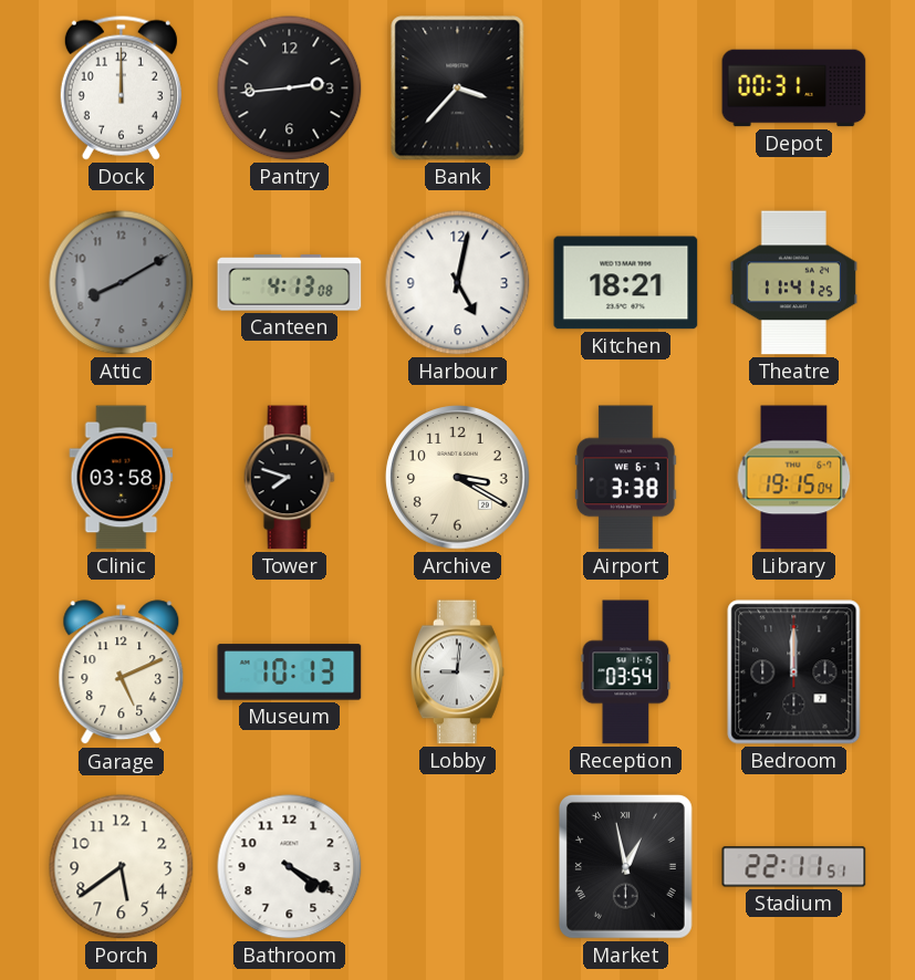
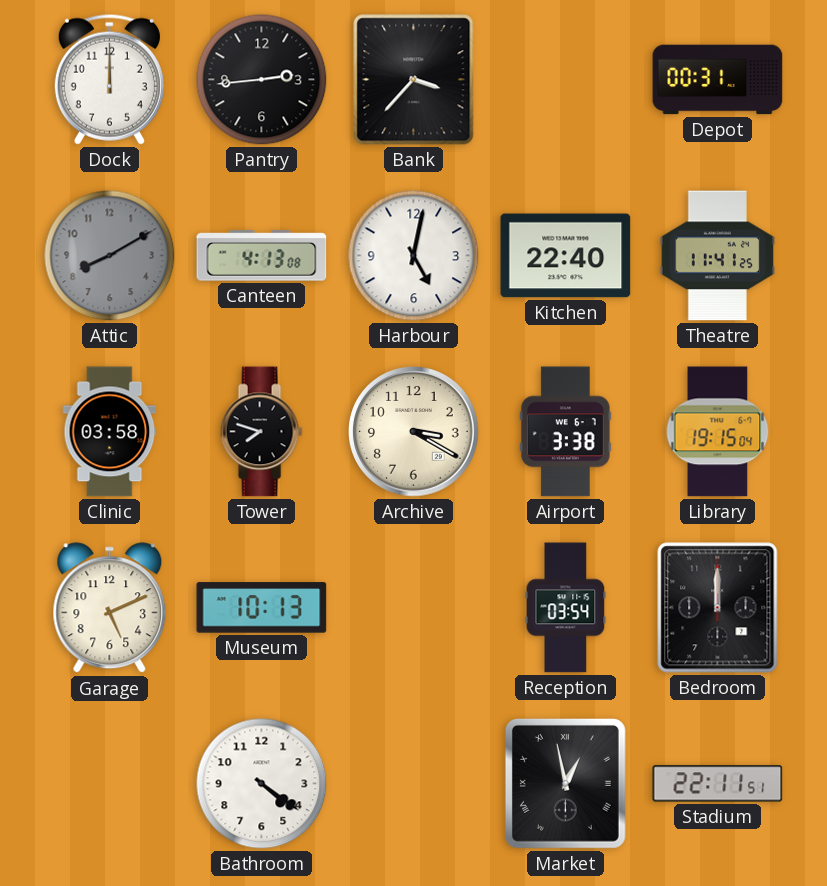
Kitchen: 18:21 -> 22:40 (566, 256)
Lobby: 9:01 -> none (457, 673)
Porch: 5:39 -> none (122, 867)
Bathroom: 4:20 -> 4:21 (262, 784)
